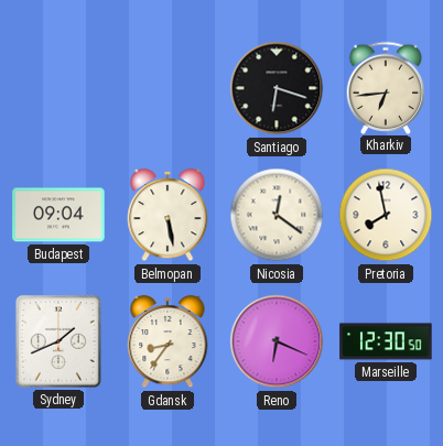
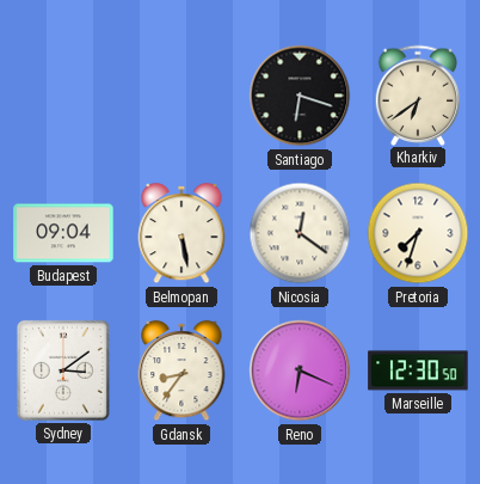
Kharkiv: 6:44 -> 6:39 (418, 94)
Pretoria: 7:58 -> 7:33 (418, 233)
Sydney: 1:41 -> 3:09 (63, 370)
